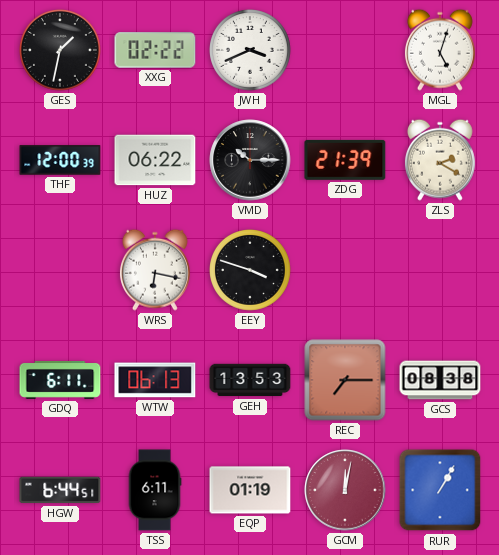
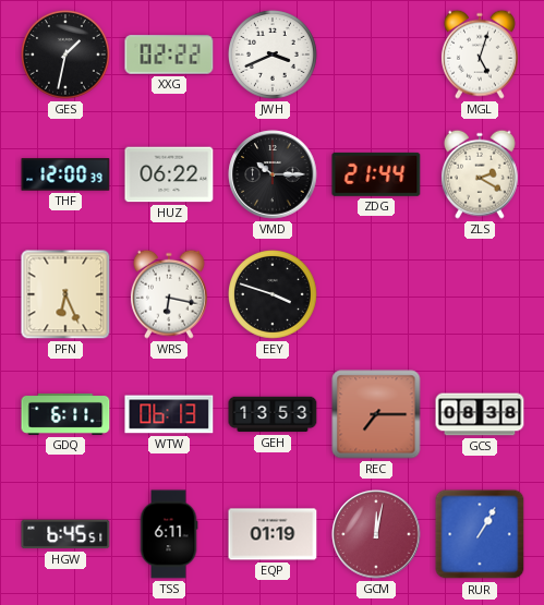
ZDG: 21:39 -> 21:44 (376, 174)
PFN: none -> 6:26 (65, 294)
HGW: 6:44 -> 6:45 (65, 534)
